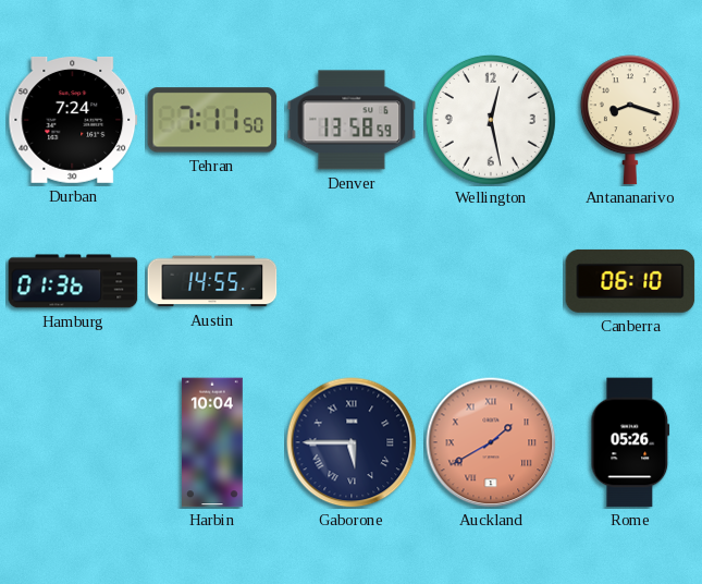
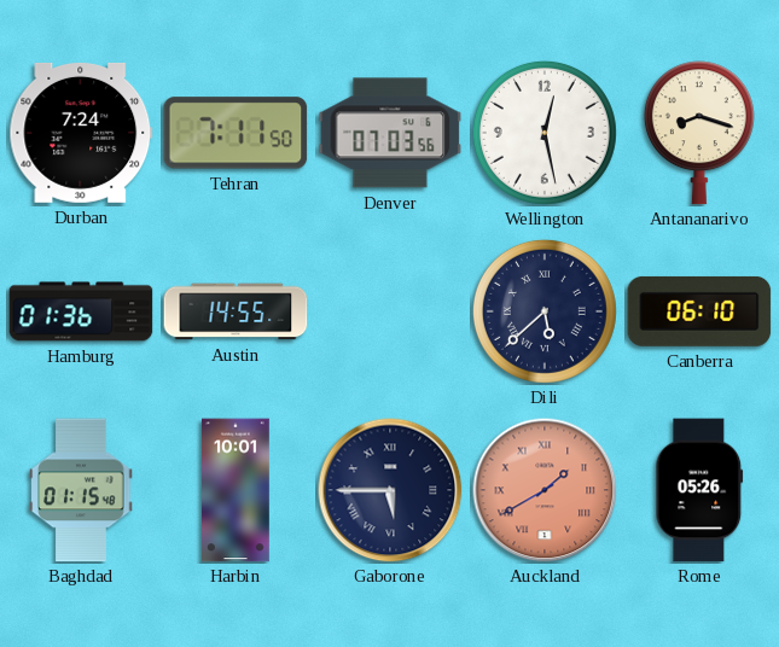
Denver: 13:58 -> 07:03 (390, 133)
Dili: none -> 5:38 (545, 311)
Baghdad: none -> 01:15 (81, 490)
Harbin: 10:04 -> 10:01 (237, 490)
